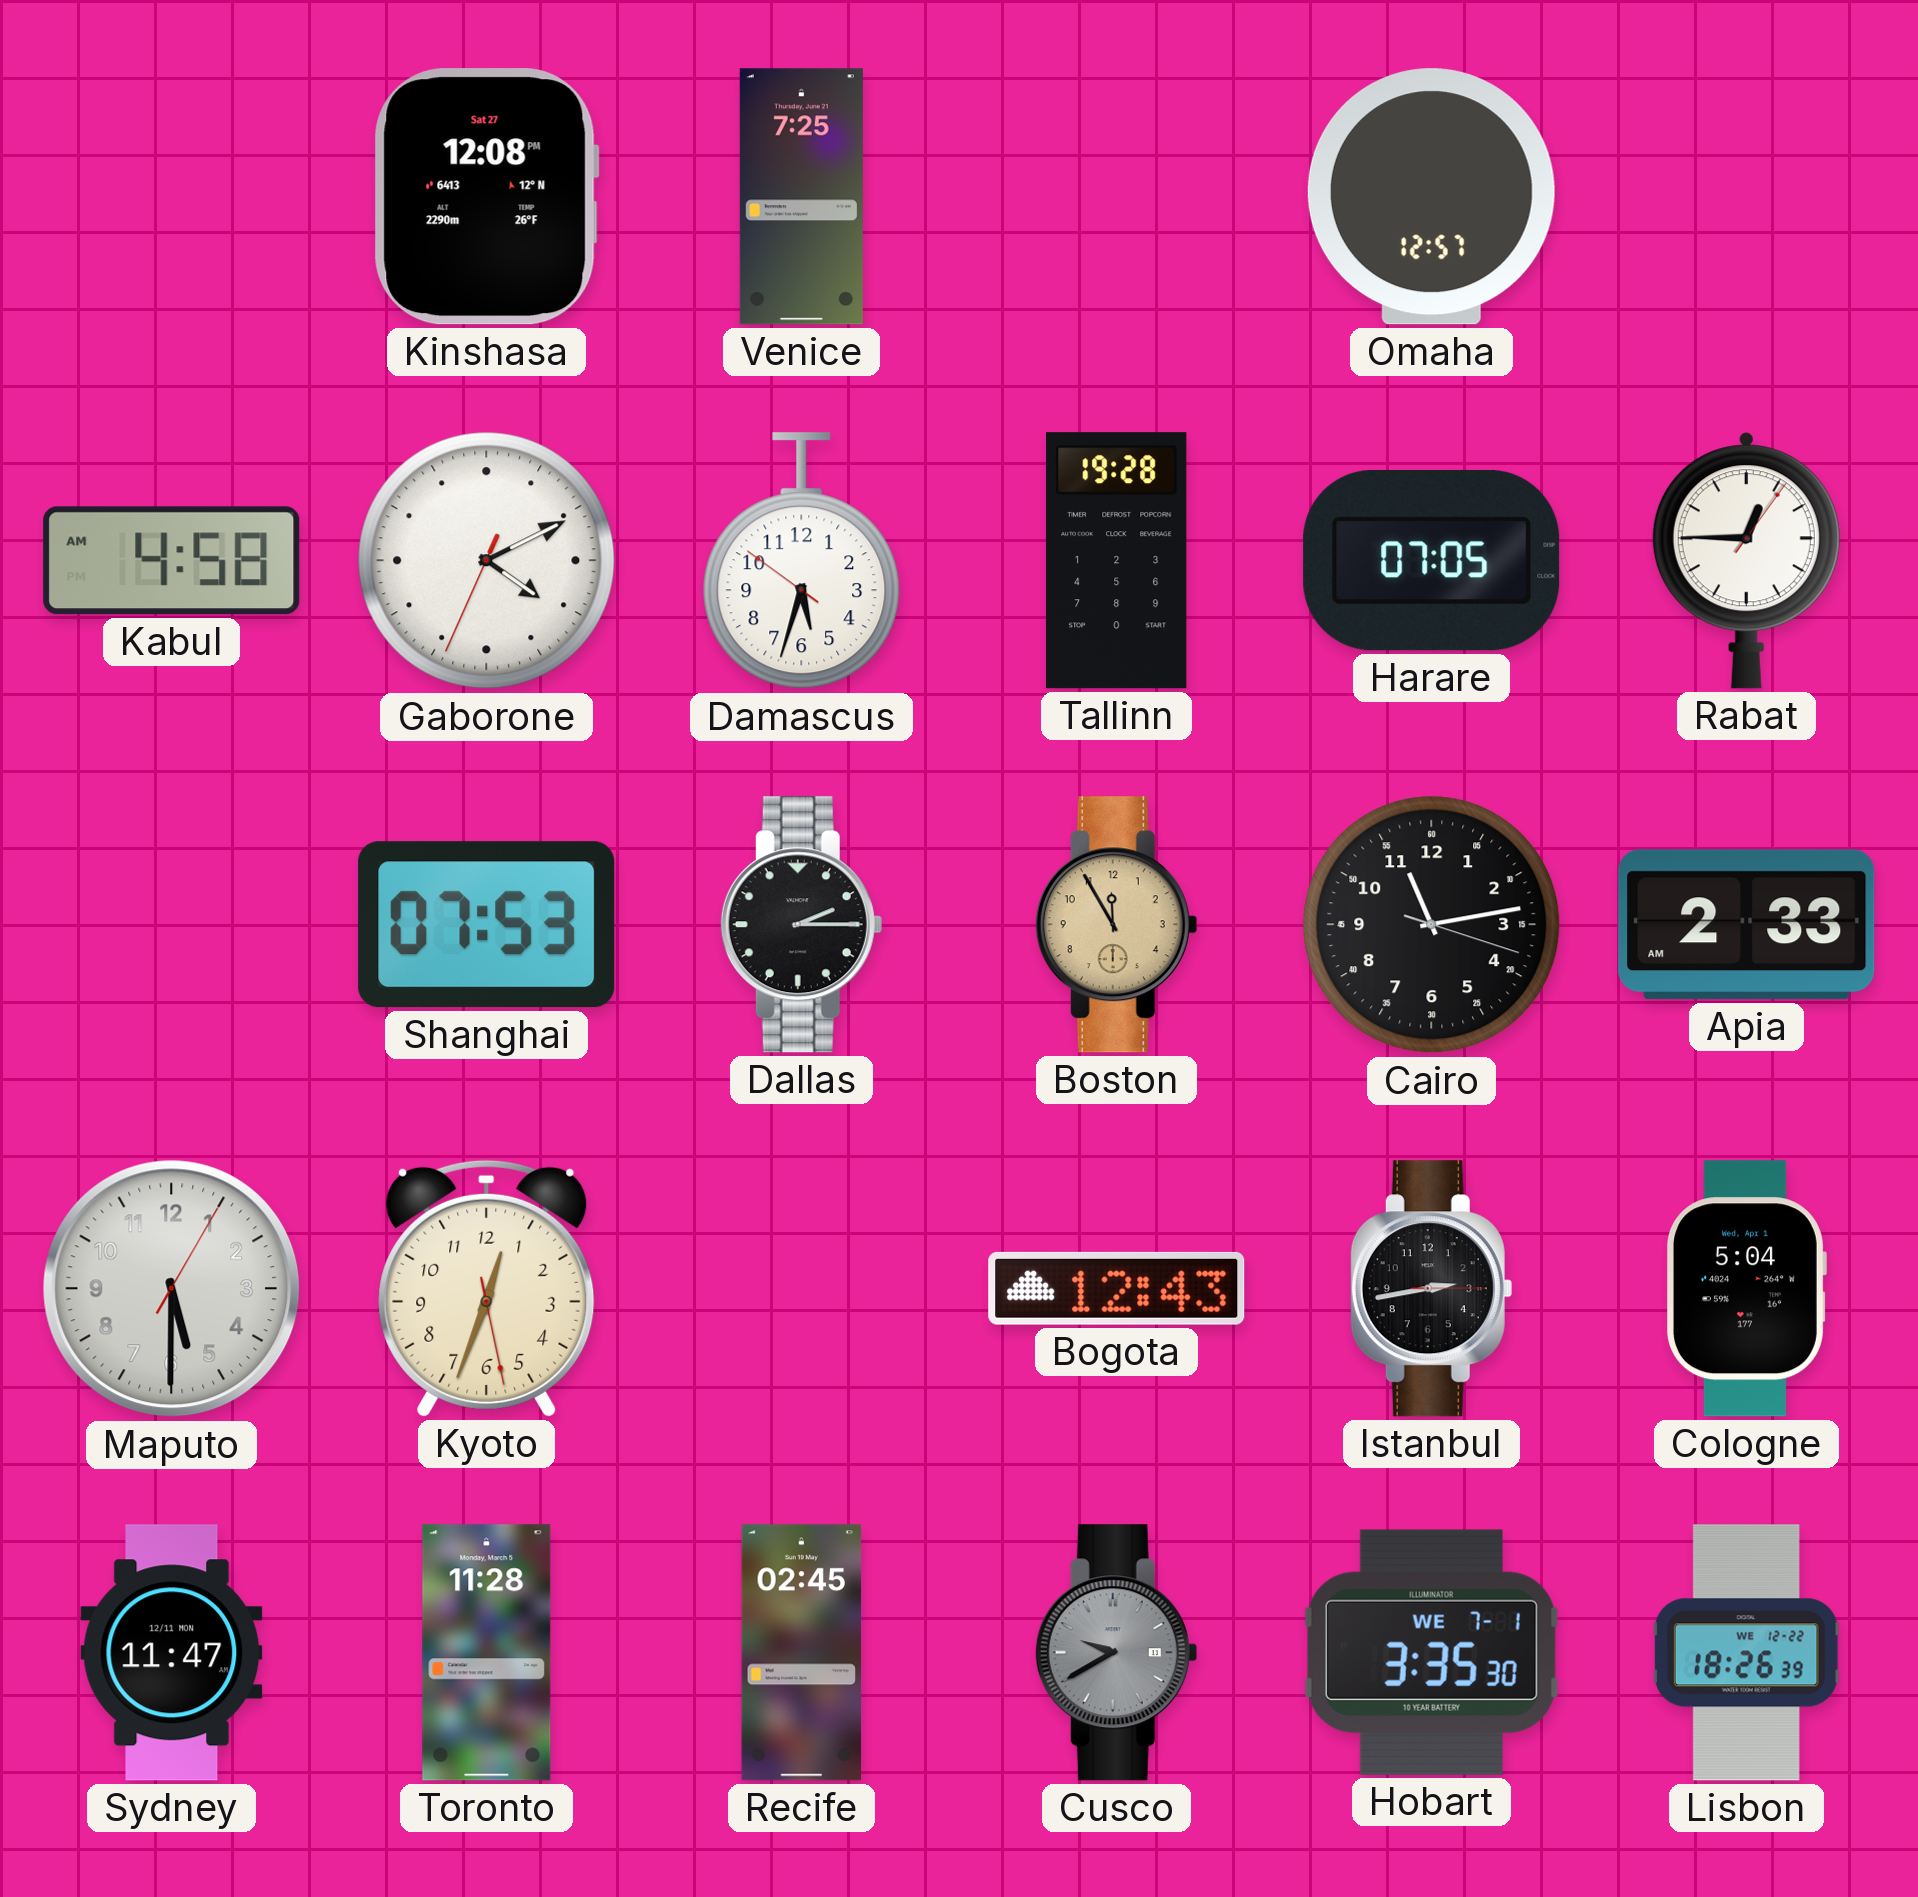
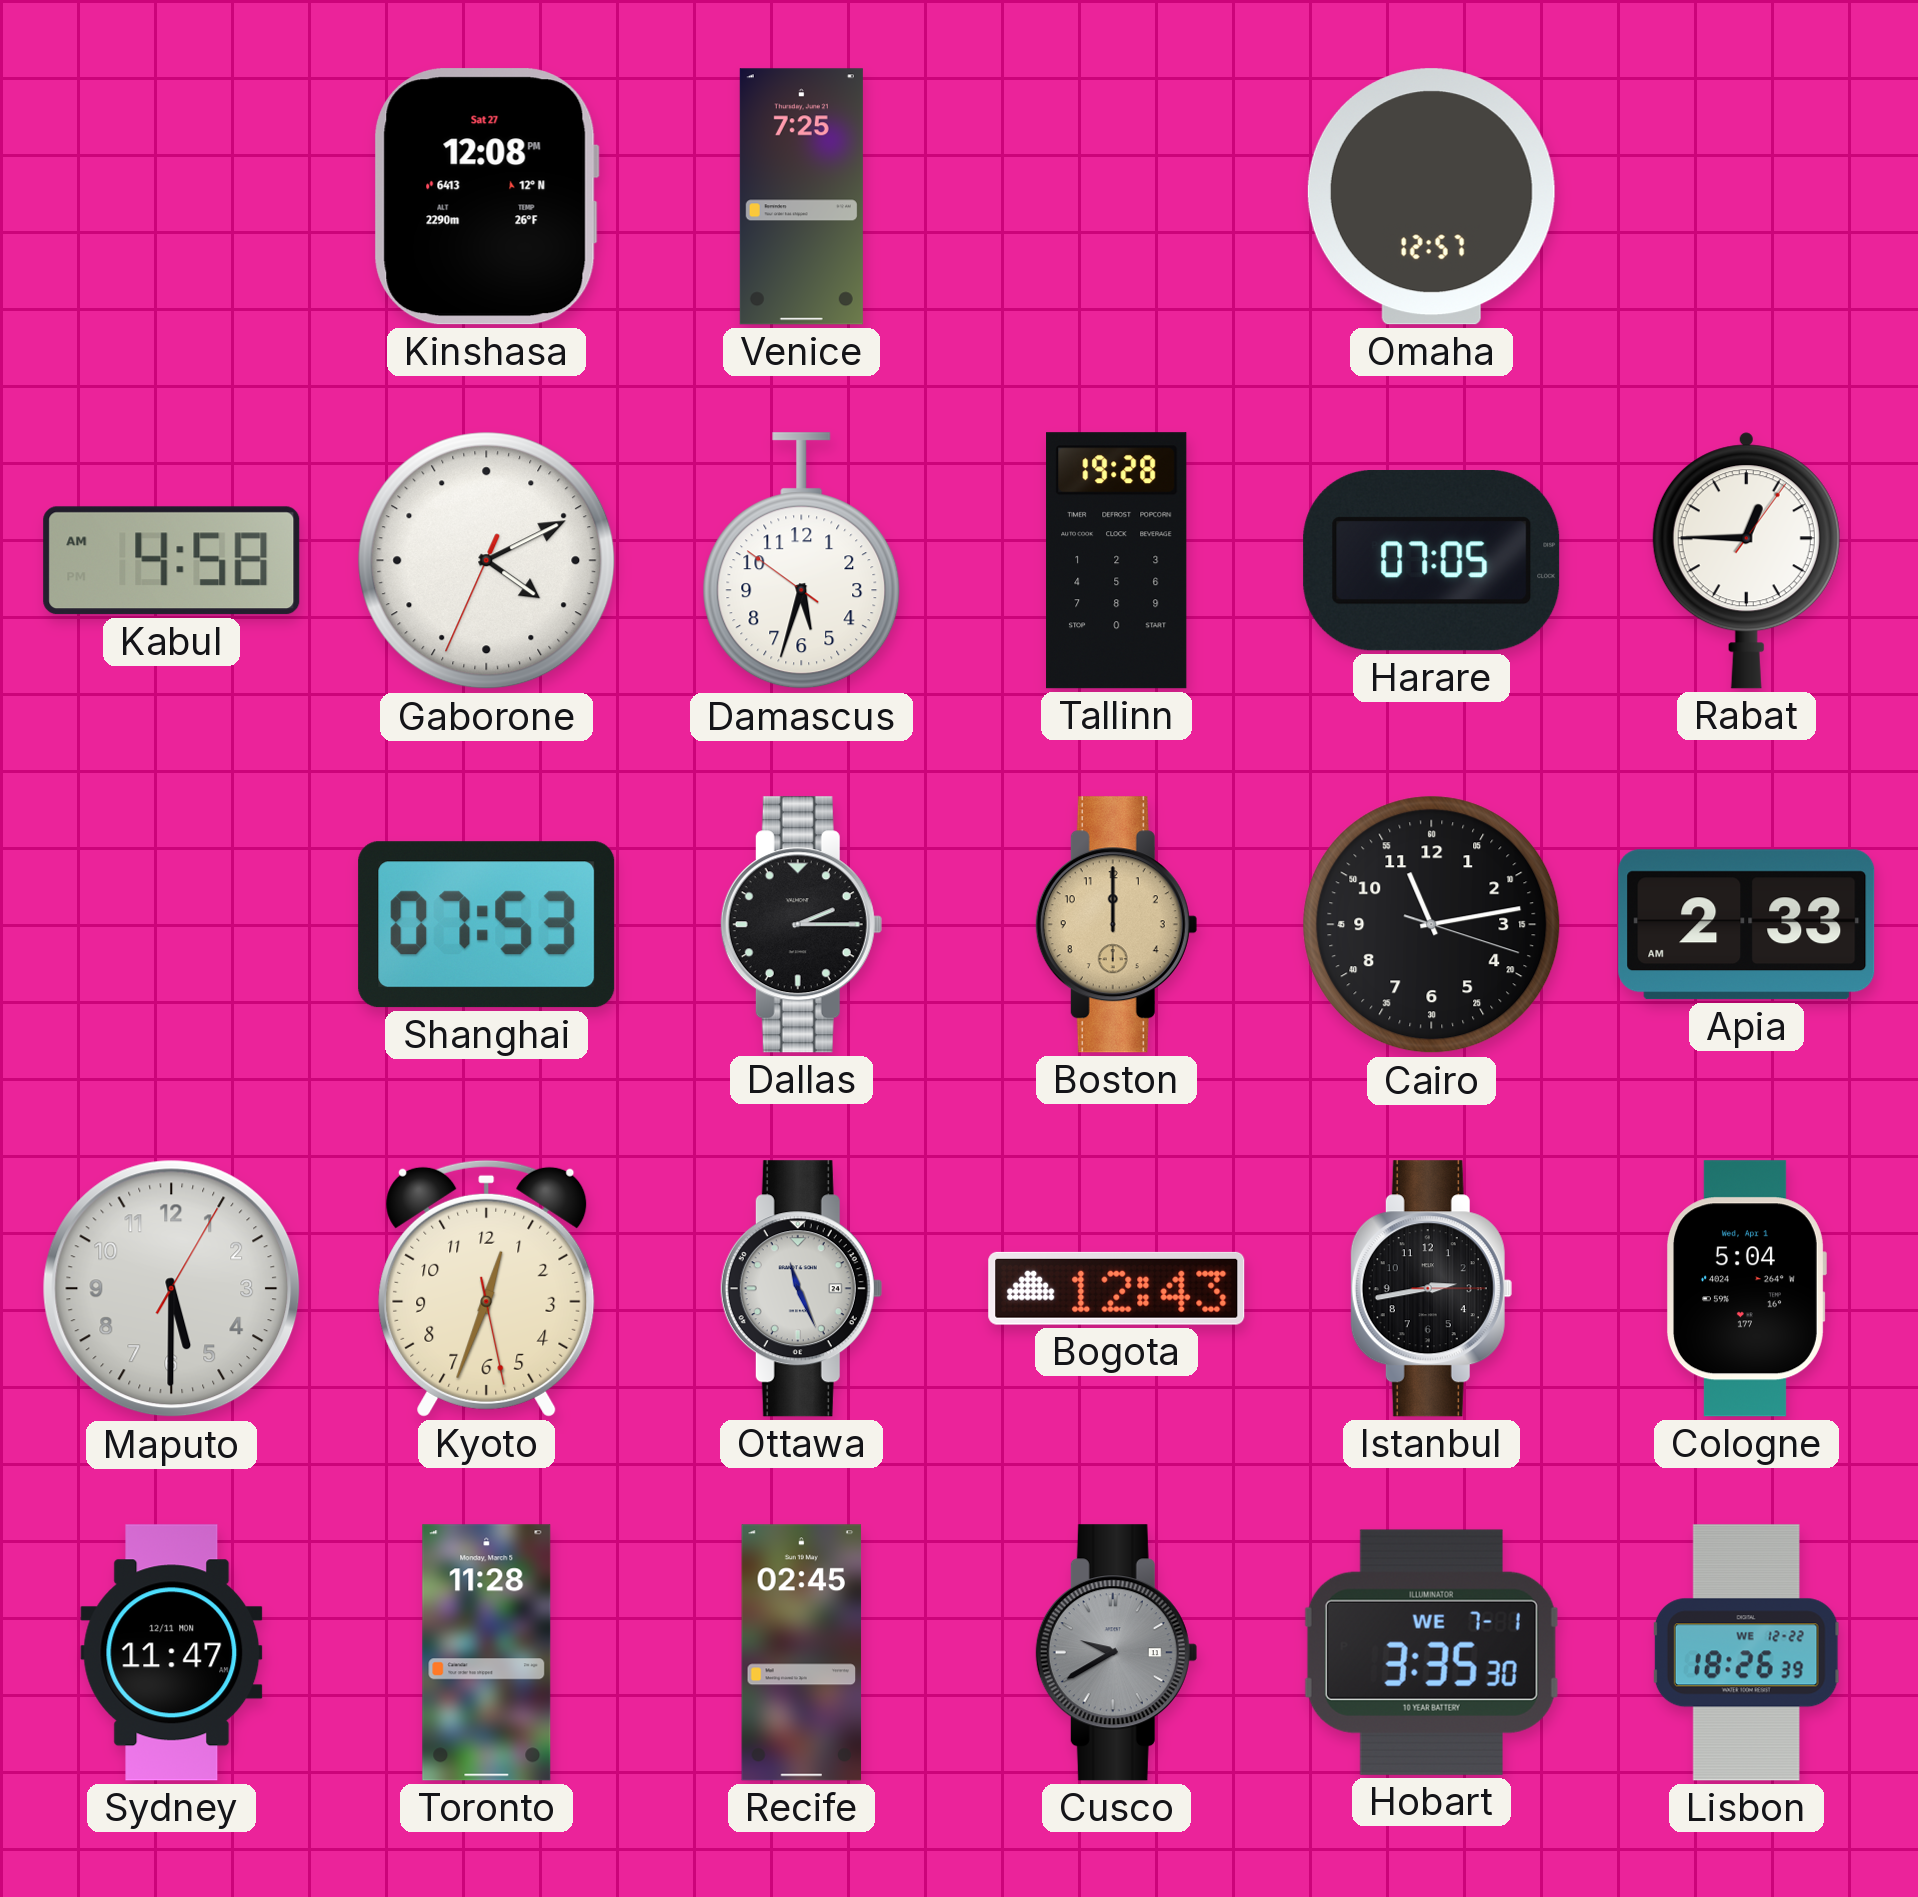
Boston: 11:55 -> 12:00 (1116, 925)
Ottawa: none -> 11:26 (801, 1289)
